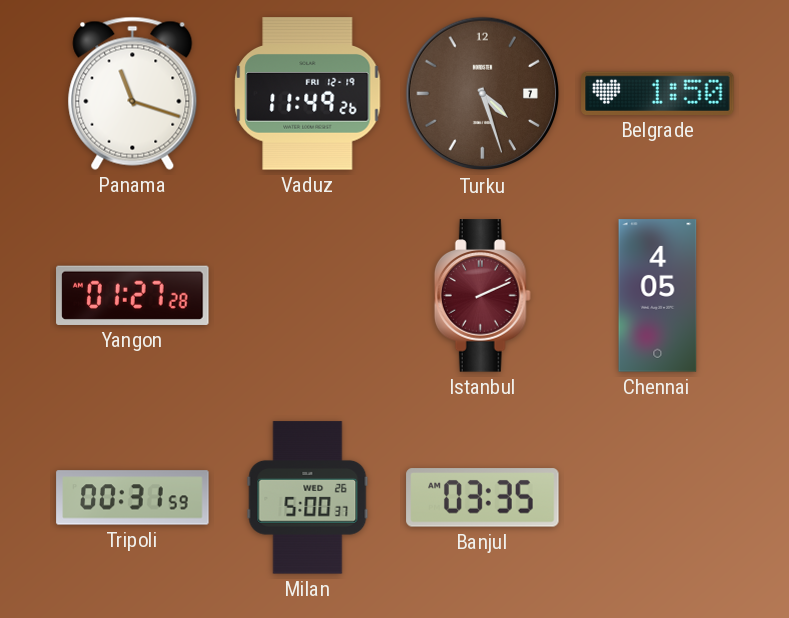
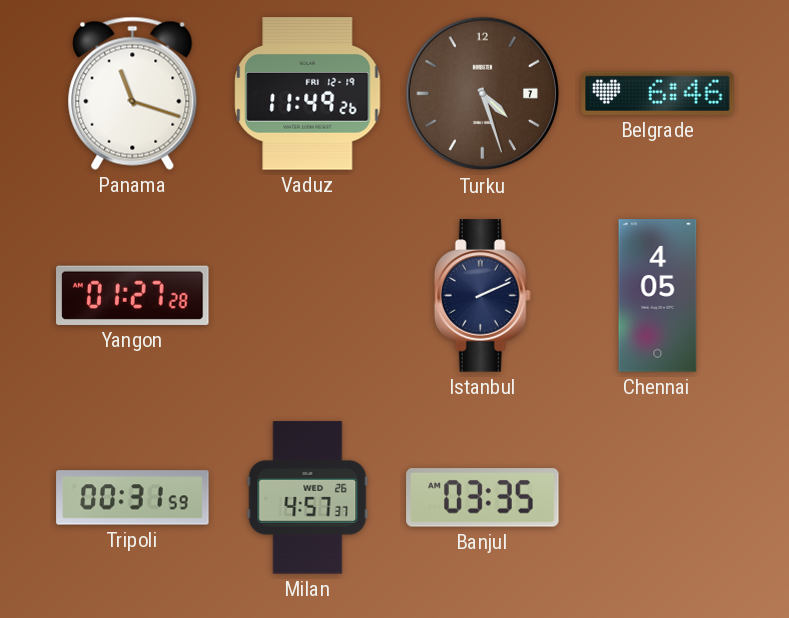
Belgrade: 1:50 -> 6:46 (658, 93)
Istanbul dial: burgundy -> navy (482, 296)
Milan: 5:00 -> 4:57 (308, 498)
